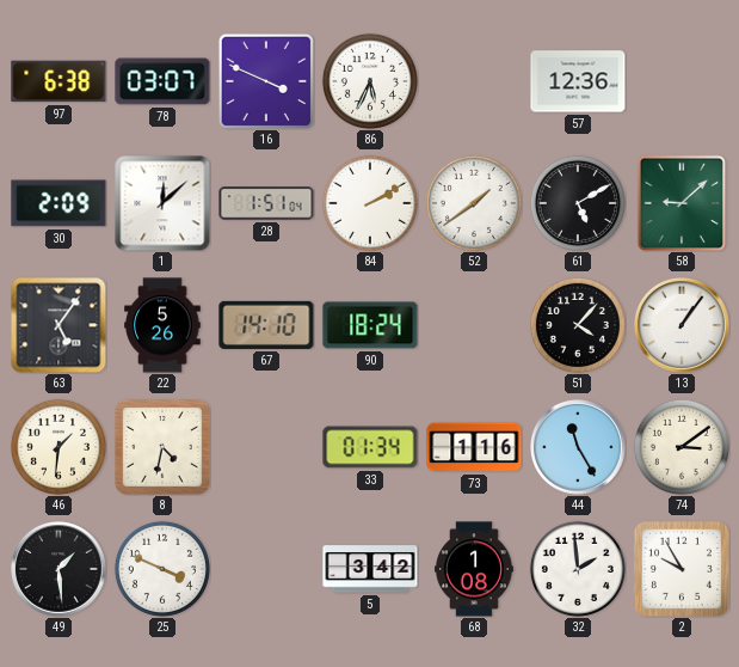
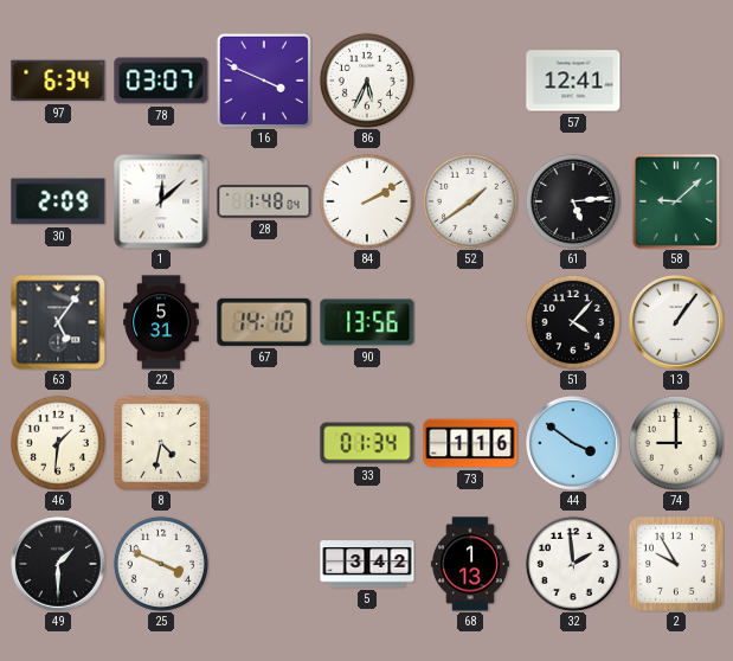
97: 6:38 -> 6:34 (58, 81)
57: 12:36 -> 12:41 (573, 81)
28: 1:51 -> 1:48 (264, 201)
61: 5:10 -> 5:14 (573, 201)
22: 5:26 -> 5:31 (161, 322)
90: 18:24 -> 13:56 (367, 322)
44: 11:25 -> 3:51 (574, 444)
74: 3:09 -> 9:00 (676, 443)
49: 1:29 -> 1:30 (59, 565)
68: 1:08 -> 1:13 (470, 564)
